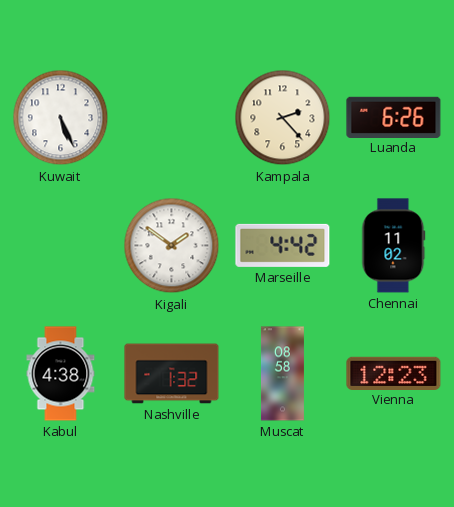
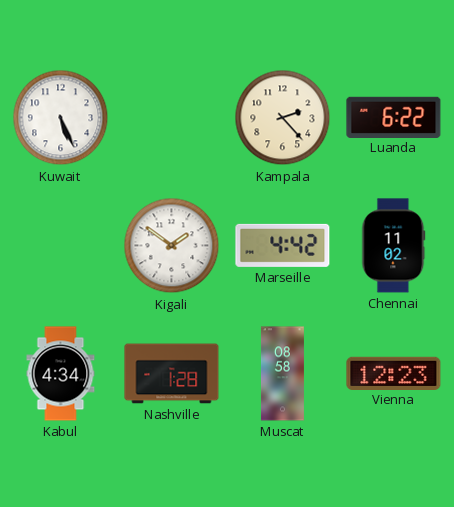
Luanda: 6:26 -> 6:22 (394, 117)
Kabul: 4:38 -> 4:34 (61, 374)
Nashville: 1:32 -> 1:28 (172, 374)
